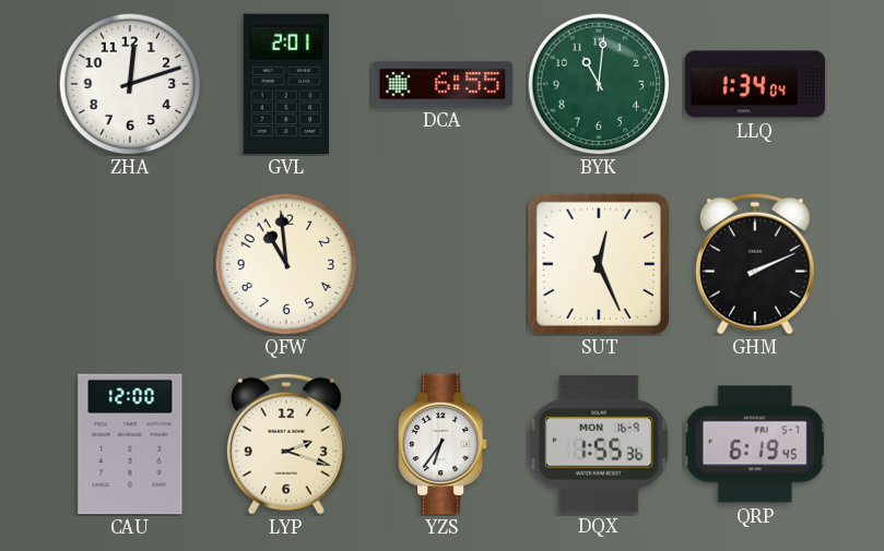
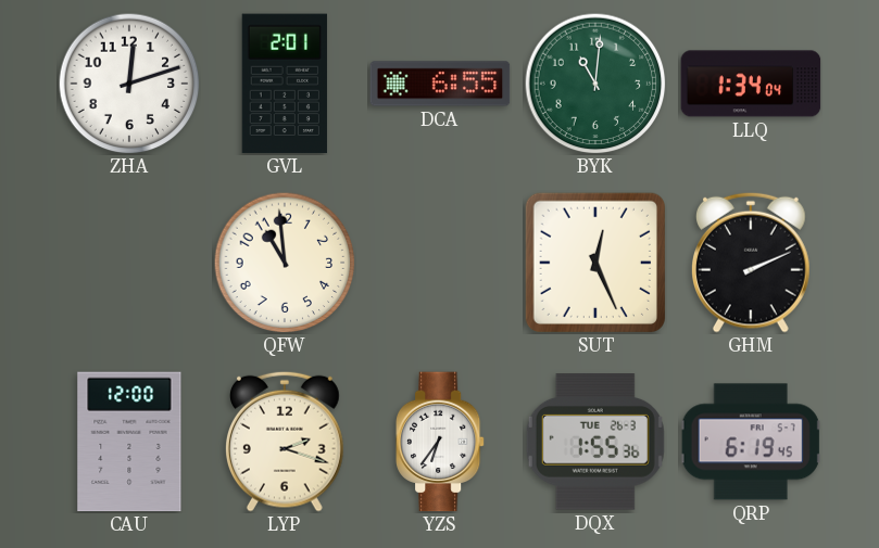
DQX date: MON 16-9 -> TUE 26-3 (595, 442)
